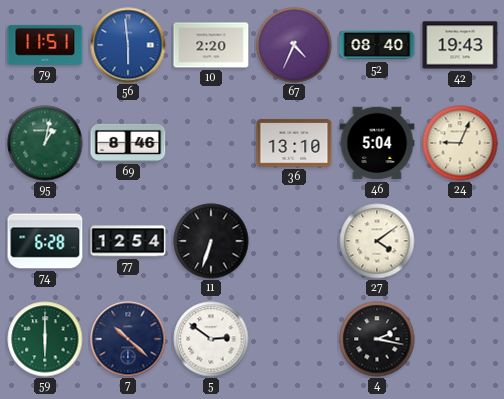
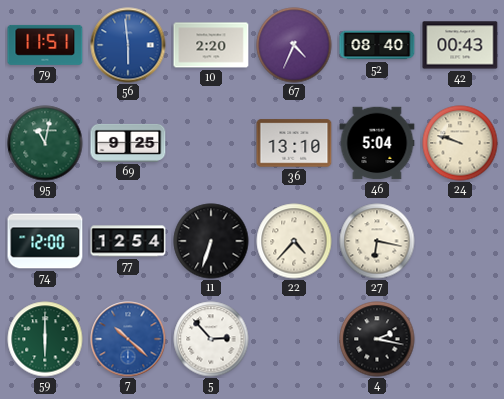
42: 19:43 -> 00:43 (460, 45)
95: 1:02 -> 11:02 (45, 143)
69: 8:46 -> 9:25 (128, 143)
24: 9:04 -> 9:48 (460, 143)
74: 6:28 -> 12:00 (45, 241)
22: none -> 4:37 (294, 241)
27: 4:09 -> 6:17 (377, 241)
7 dial: navy -> blue (128, 339)
5: 2:51 -> 2:53 (211, 339)
